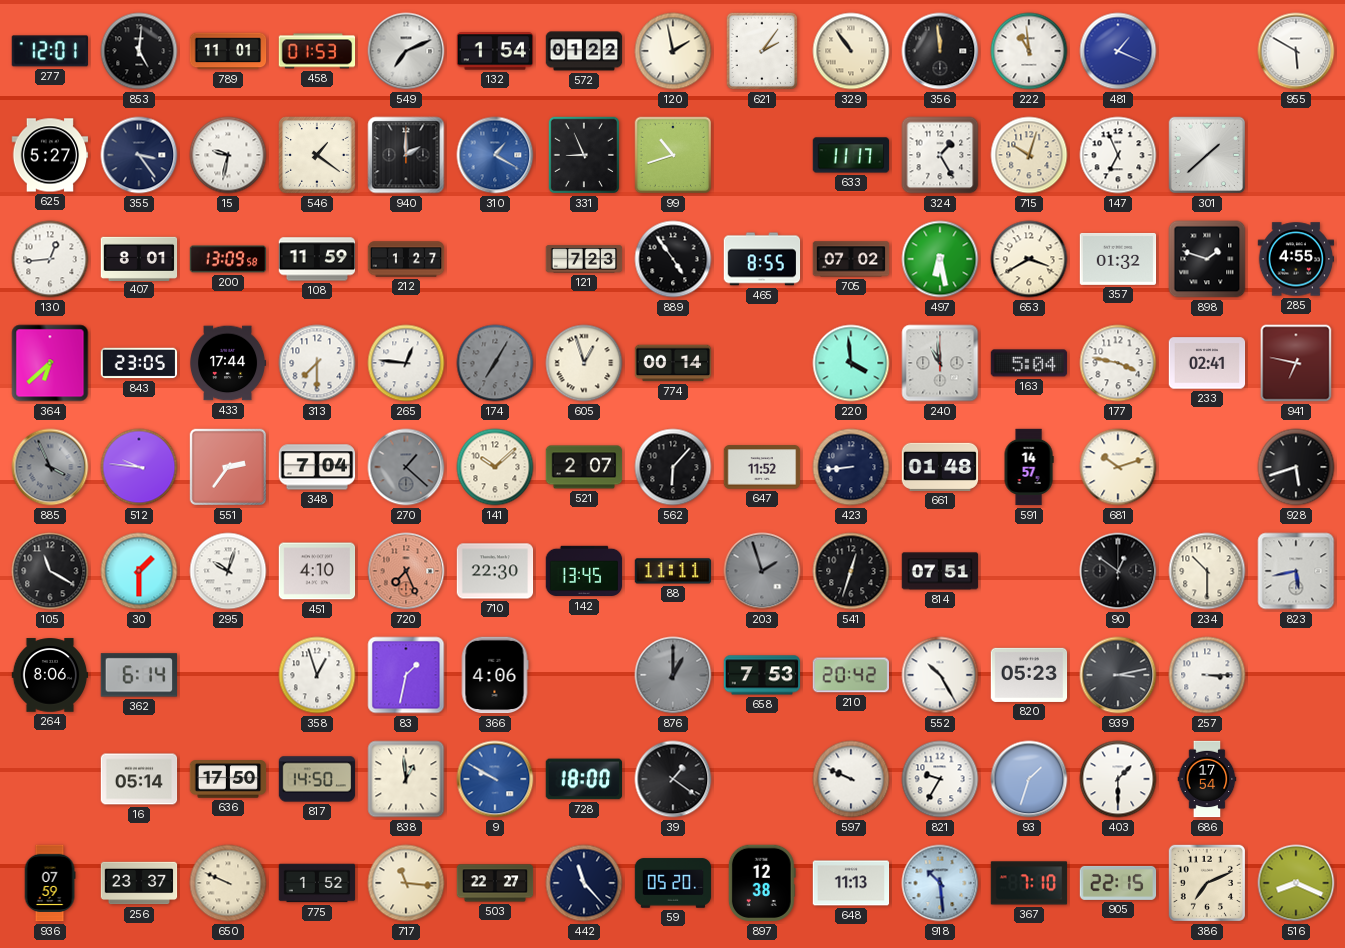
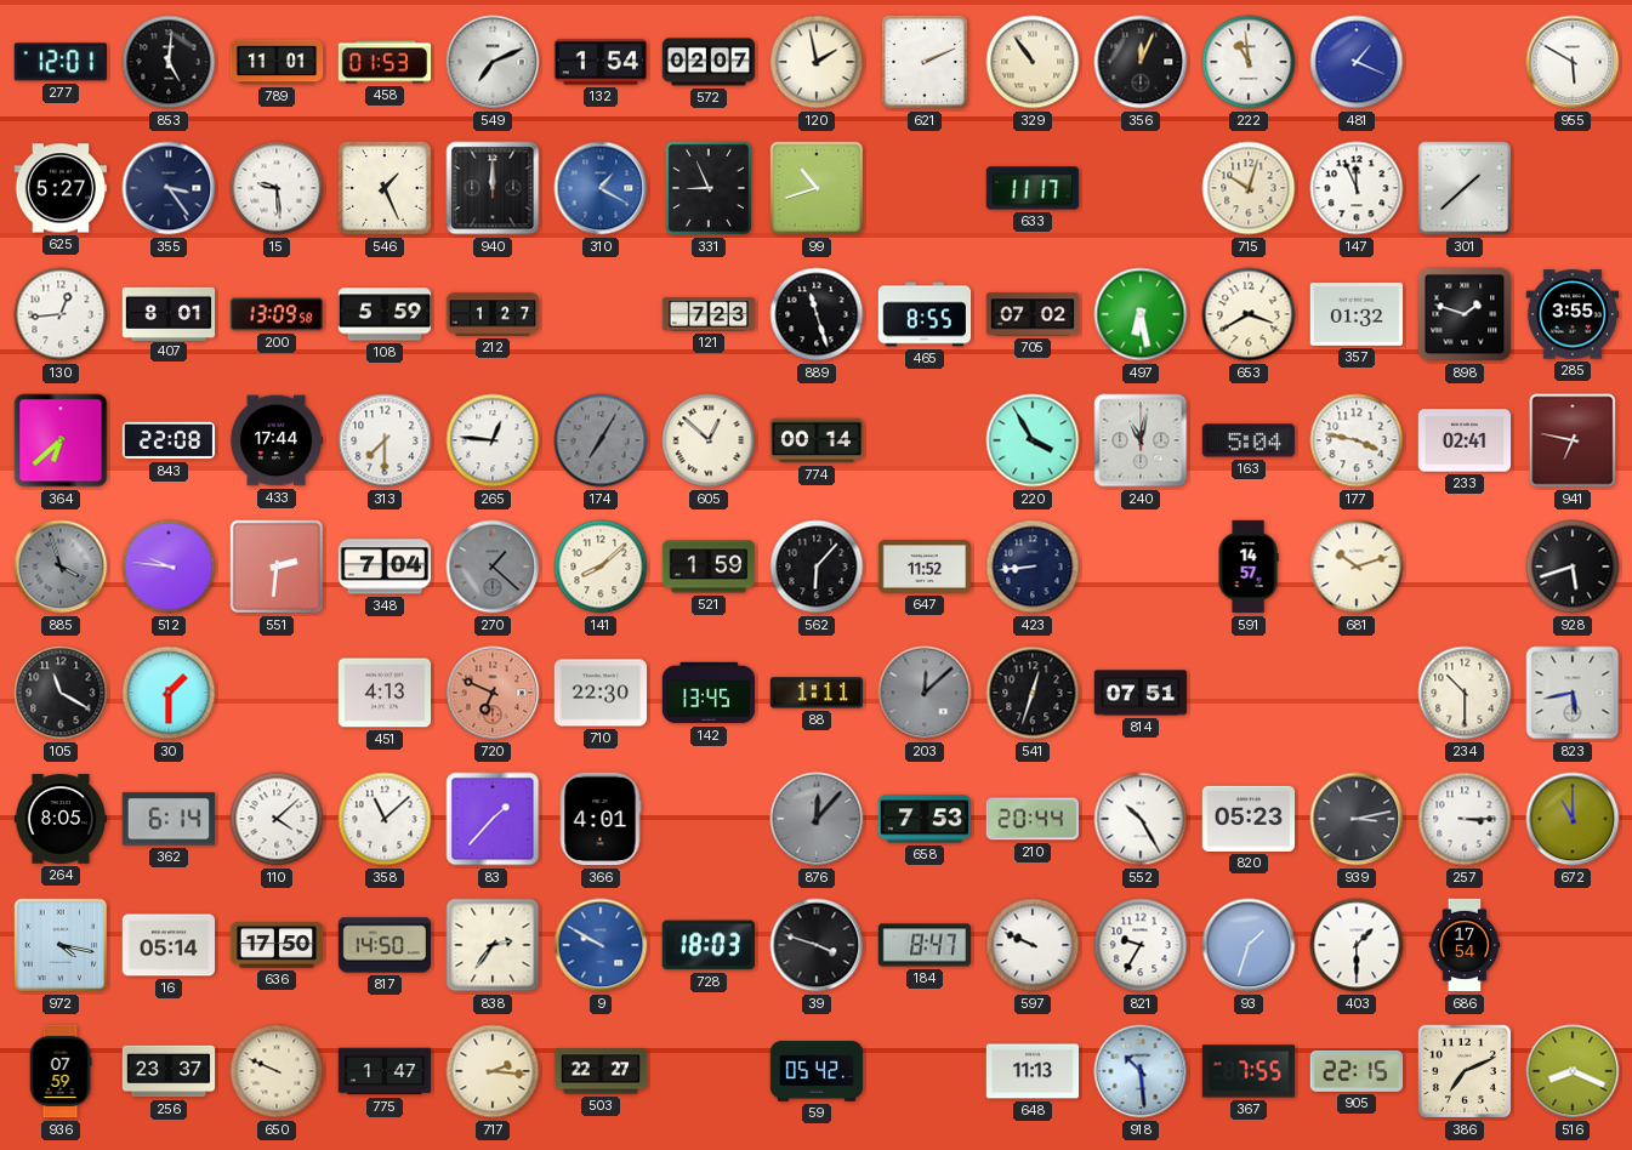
572: 01:22 -> 02:07 (709, 62)
621: 2:06 -> 2:11 (925, 62)
356: 11:59 -> 12:04 (1141, 62)
15: 9:32 -> 9:29 (277, 188)
546: 1:21 -> 1:26 (385, 188)
940: 2:00 -> 12:00 (493, 188)
324: 1:25 -> none (940, 155)
147: 6:56 -> 11:56 (1357, 188)
108: 11:59 -> 5:59 (385, 314)
889: 4:54 -> 11:27 (817, 314)
285: 4:55 -> 3:55 (1573, 314)
843: 23:05 -> 22:08 (169, 440)
605: 12:57 -> 12:52 (709, 440)
220: 3:59 -> 3:55 (1033, 440)
240: 10:59 -> 11:02 (1141, 440)
885: 3:56 -> 3:57 (61, 567)
551: 2:36 -> 2:31 (277, 567)
141: 10:08 -> 8:08 (601, 567)
521: 2:07 -> 1:59 (709, 567)
661: 01:48 -> none (940, 467)
295: 10:03 -> none (228, 571)
451: 4:10 -> 4:13 (385, 693)
720: 7:26 -> 6:49 (493, 693)
88: 11:11 -> 1:11 (817, 693)
203: 1:57 -> 12:08 (925, 693)
90: 12:51 -> none (1118, 571)
264: 8:06 -> 8:05 (61, 819)
110: none -> 4:08 (277, 819)
358: 12:57 -> 11:08 (385, 819)
83: 1:32 -> 1:37 (493, 819)
366: 4:06 -> 4:01 (601, 819)
876: 1:00 -> 12:07 (817, 819)
210: 20:42 -> 20:44 (1031, 819)
672: none -> 11:00 (1573, 819)
972: none -> 4:17 (61, 945)
838: 12:59 -> 2:36 (493, 945)
728: 18:00 -> 18:03 (709, 945)
39: 1:21 -> 3:48 (817, 945)
184: none -> 8:47 (925, 945)
775: 1:52 -> 1:47 (385, 1071)
717: 11:16 -> 2:16 (493, 1071)
442: 11:23 -> none (584, 883)
59: 05:20 -> 05:42 (817, 1071)
897: 12:38 -> none (762, 883)
367: 7:10 -> 7:55 (1249, 1071)
